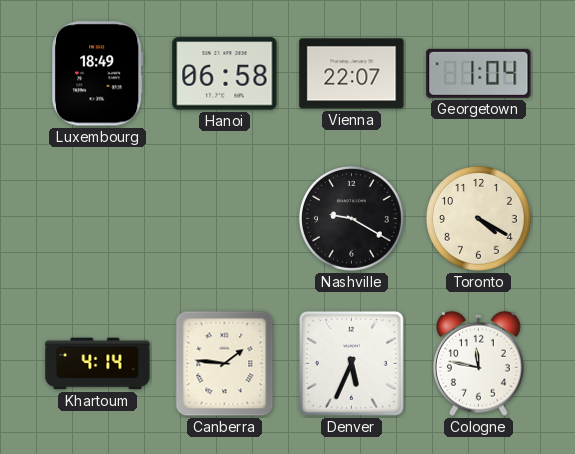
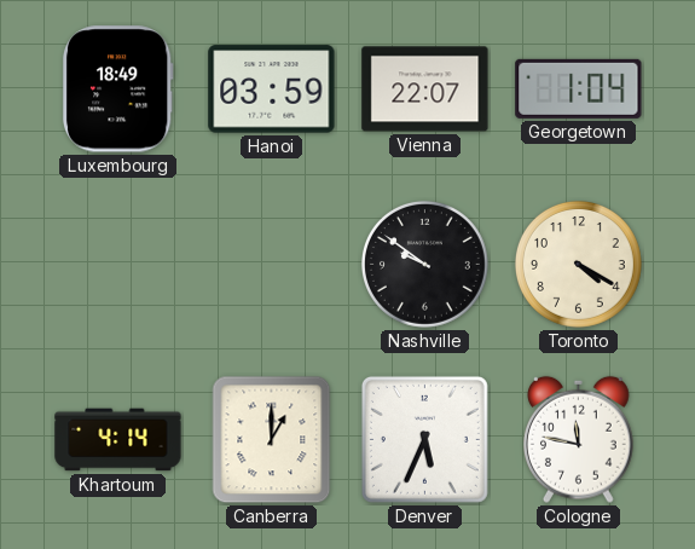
Hanoi: 06:58 -> 03:59 (272, 89)
Nashville: 9:20 -> 9:51 (424, 264)
Canberra: 1:46 -> 1:00 (272, 440)
